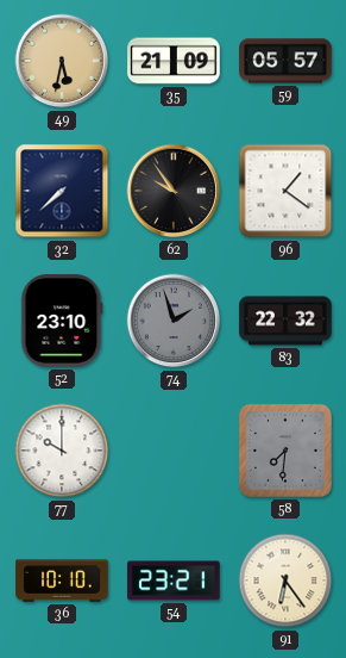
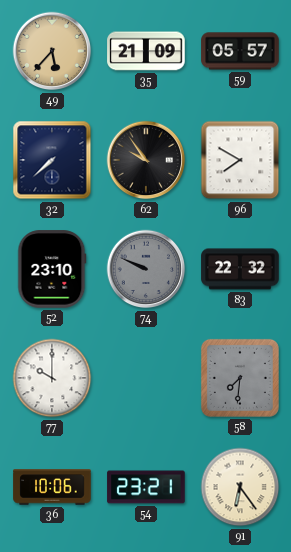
49: 5:32 -> 5:37 (52, 51)
96: 1:21 -> 7:50 (240, 160)
74: 1:57 -> 9:49 (146, 269)
36: 10:10 -> 10:06 (52, 487)
